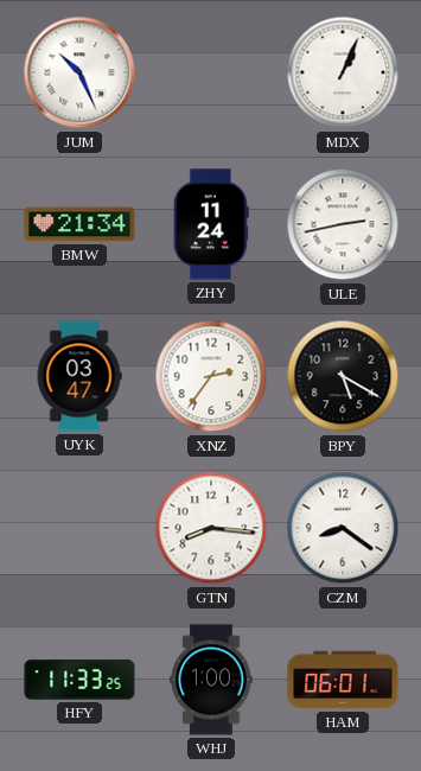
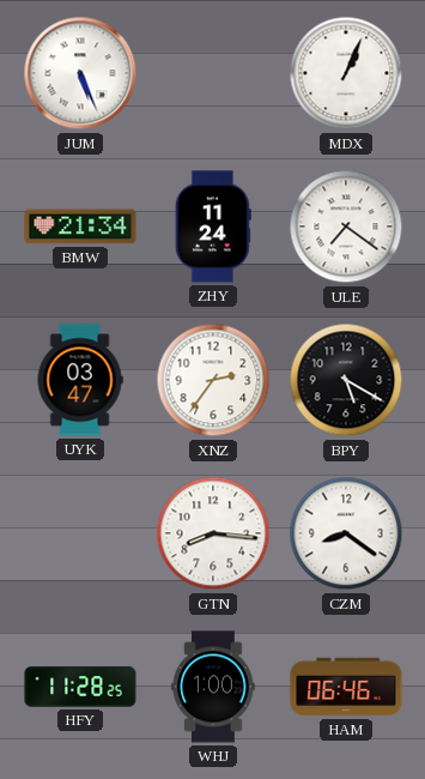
JUM: 10:26 -> 5:26 (80, 73)
ULE: 2:43 -> 7:21 (346, 227)
HFY: 11:33 -> 11:28 (80, 687)
HAM: 06:01 -> 06:46 (346, 687)
